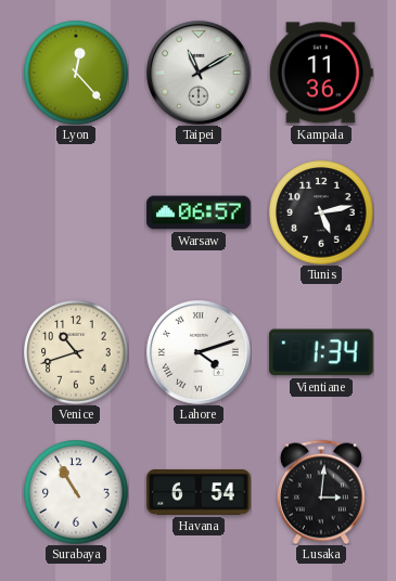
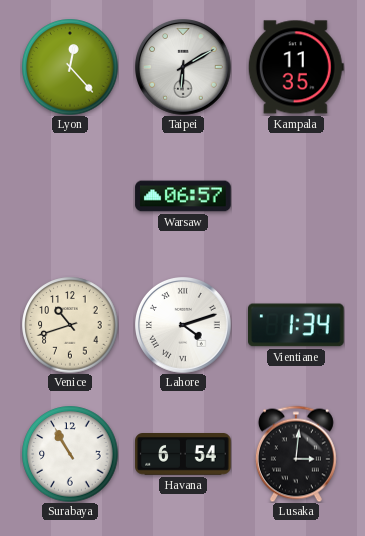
Taipei: 11:10 -> 6:10 (184, 68)
Kampala: 11:36 -> 11:35 (296, 67)
Tunis: 5:13 -> none (321, 212)
